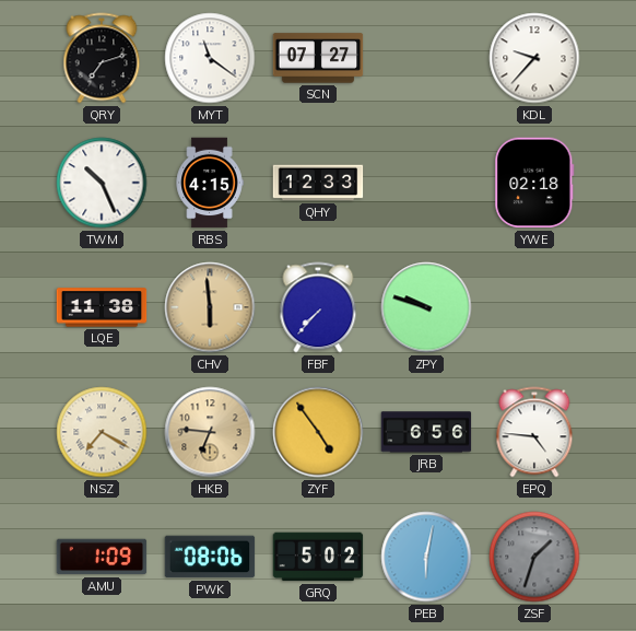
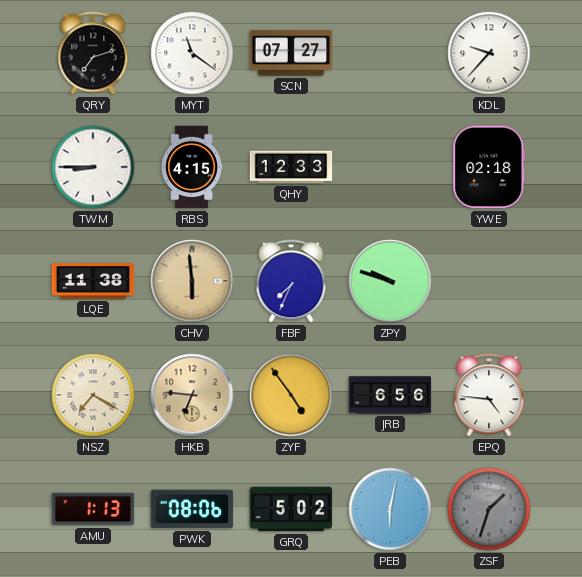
TWM: 10:26 -> 8:45 (93, 167)
FBF: 7:37 -> 7:34 (291, 281)
AMU: 1:09 -> 1:13 (93, 509)
